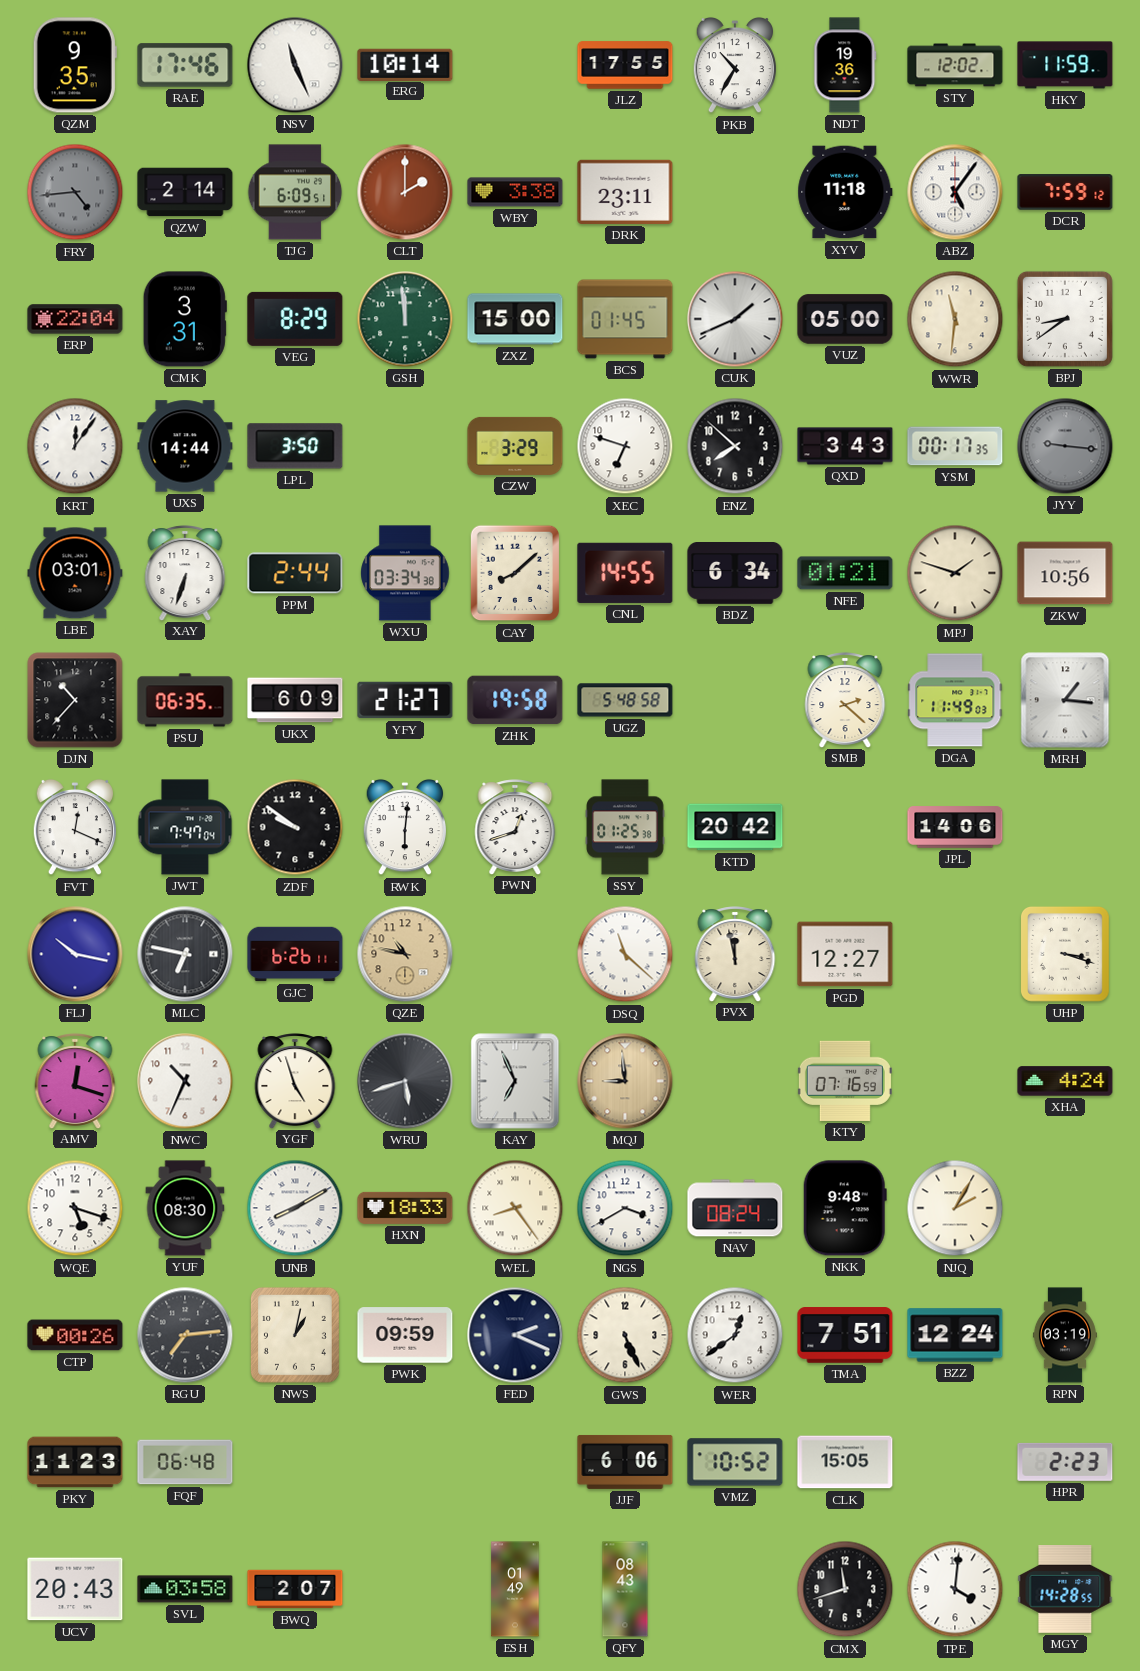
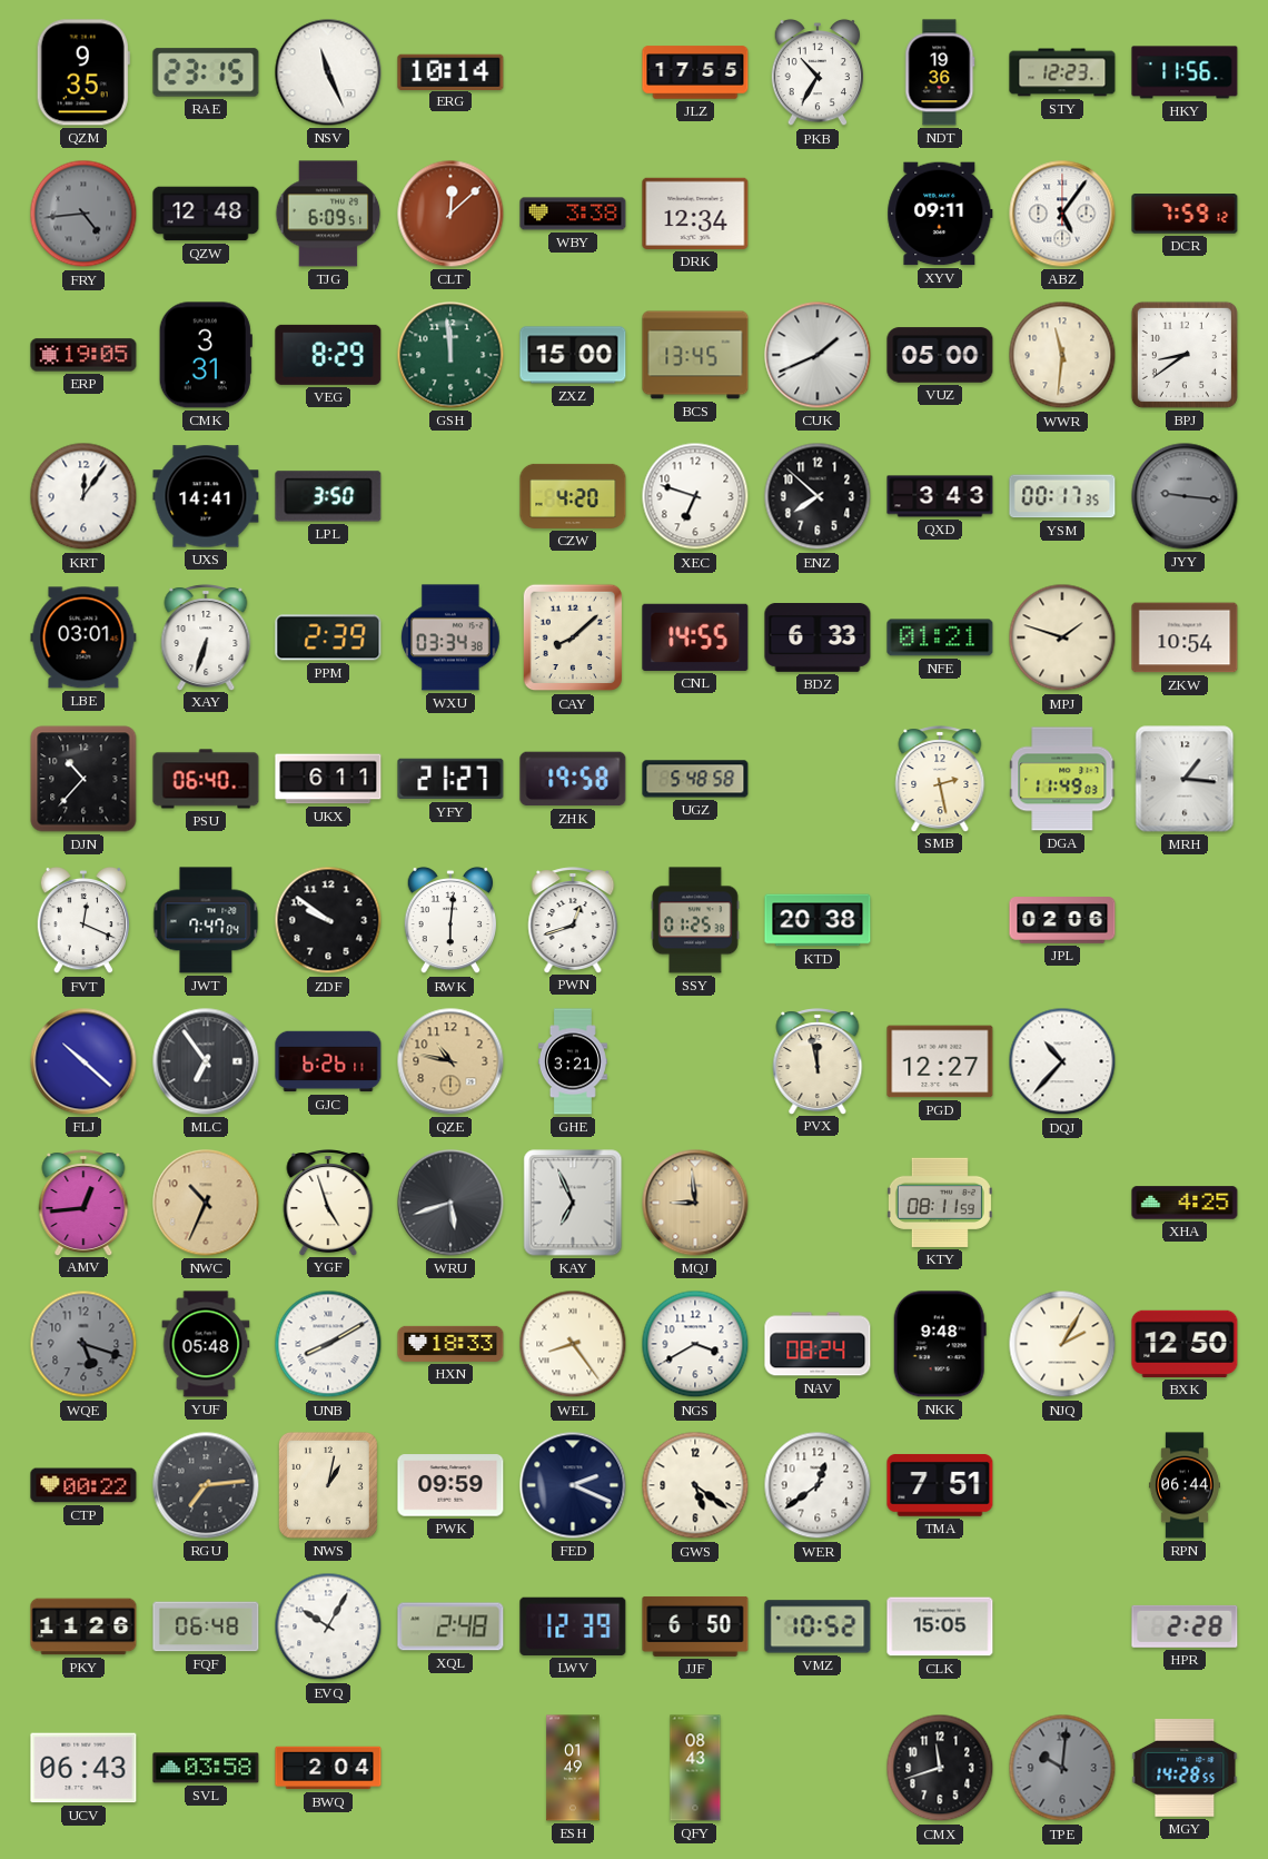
RAE: 17:46 -> 23:15 (206, 72)
STY: 12:02 -> 12:23 (1062, 72)
HKY: 11:59 -> 11:56 (1185, 72)
QZW: 2:14 -> 12:48 (206, 214)
CLT: 2:00 -> 12:08 (450, 214)
DRK: 23:11 -> 12:34 (695, 214)
XYV: 11:18 -> 09:11 (940, 214)
ERP: 22:04 -> 19:05 (83, 355)
BCS: 01:45 -> 13:45 (695, 355)
UXS: 14:44 -> 14:41 (206, 496)
CZW: 3:29 -> 4:20 (573, 496)
PPM: 2:44 -> 2:39 (328, 637)
BDZ: 6:34 -> 6:33 (818, 639)
ZKW: 10:56 -> 10:54 (1185, 637)
PSU: 06:35 -> 06:40 (206, 779)
UKX: 6:09 -> 6:11 (328, 779)
SMB: 2:22 -> 2:28 (940, 779)
KTD: 20:42 -> 20:38 (818, 920)
JPL: 14:06 -> 02:06 (1062, 920)
FLJ: 10:17 -> 10:22 (83, 1061)
MLC: 6:47 -> 6:54 (206, 1061)
GHE: none -> 3:21 (573, 1061)
DSQ: 11:22 -> none (625, 954)
DQJ: none -> 10:37 (1062, 1061)
UHP: 3:18 -> none (1065, 954)
AMV: 12:18 -> 12:44 (83, 1203)
NWC dial: white -> champagne (206, 1203)
KTY: 07:16 -> 08:11 (940, 1203)
XHA: 4:24 -> 4:25 (1185, 1203)
WQE dial: white -> grey (83, 1344)
YUF: 08:30 -> 05:48 (206, 1344)
BXK: none -> 12:50 (1185, 1344)
CTP: 00:26 -> 00:22 (83, 1485)
GWS: 5:26 -> 5:21 (695, 1485)
BZZ: 12:24 -> none (955, 1335)
RPN: 03:19 -> 06:44 (1185, 1485)
PKY: 11:23 -> 11:26 (83, 1626)
EVQ: none -> 10:05 (328, 1626)
XQL: none -> 2:48 (450, 1626)
LWV: none -> 12:39 (573, 1626)
JJF: 6:06 -> 6:50 (695, 1626)
HPR: 2:23 -> 2:28 (1185, 1626)
UCV: 20:43 -> 06:43 (83, 1768)
BWQ: 2:07 -> 2:04 (328, 1768)
TPE: 4:01 -> 10:01 (1062, 1768)
TPE dial: white -> grey (1062, 1768)
